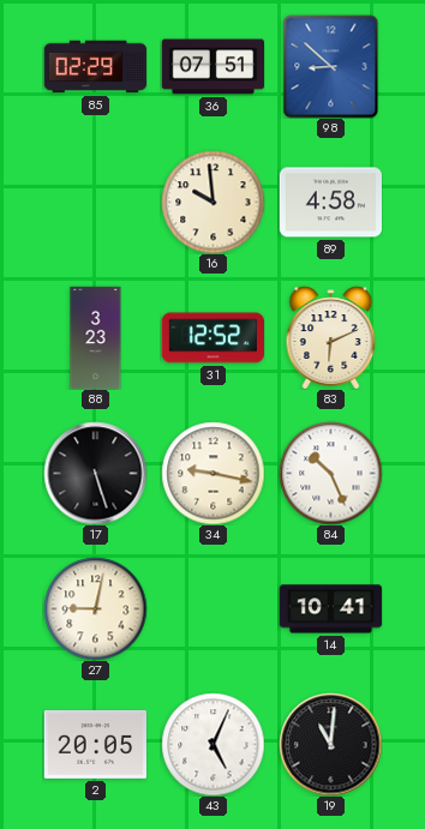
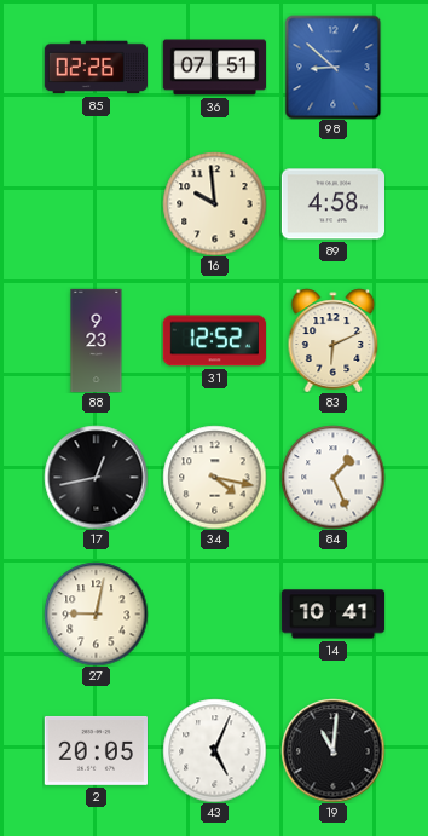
85: 02:29 -> 02:26 (96, 68)
88: 3:23 -> 9:23 (97, 340)
17: 5:27 -> 12:43 (96, 477)
34: 9:17 -> 4:17 (214, 477)
84: 10:26 -> 1:26 (332, 477)
